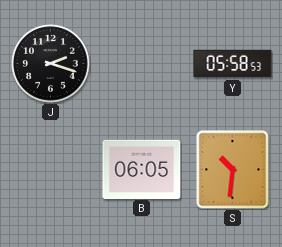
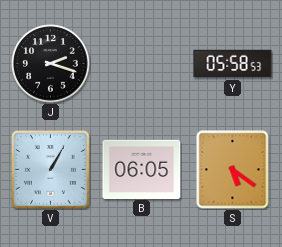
V: none -> 1:05 (51, 170)
S: 10:31 -> 5:21 (233, 170)
